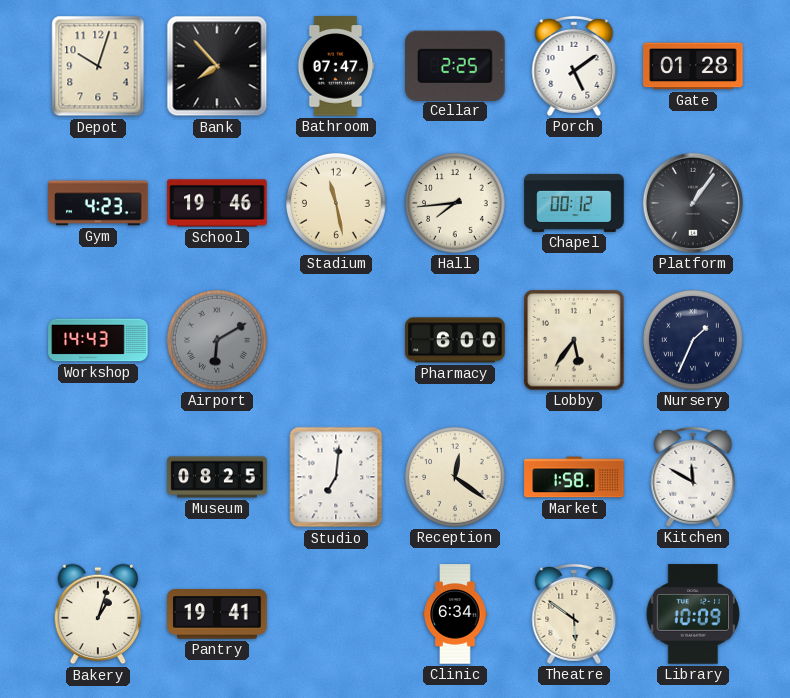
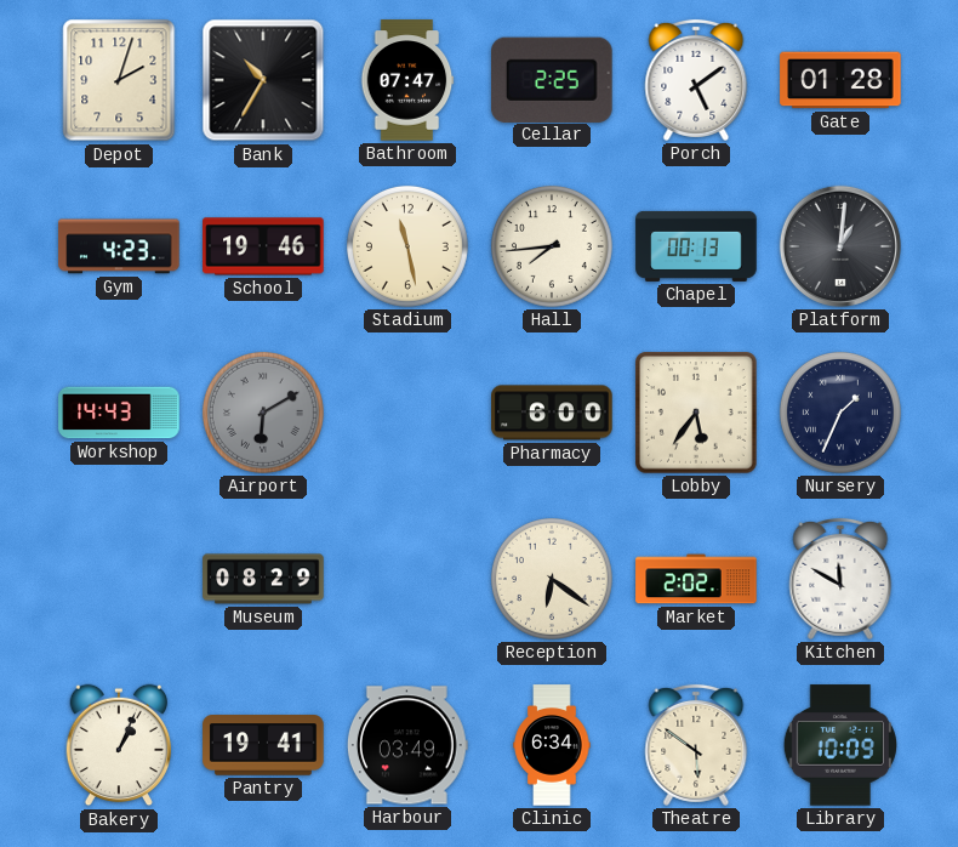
Depot: 10:03 -> 2:03 (119, 80)
Bank: 7:53 -> 10:35 (263, 80)
Chapel: 00:12 -> 00:13 (696, 246)
Platform: 1:06 -> 1:01 (840, 246)
Museum: 08:25 -> 08:29 (263, 579)
Studio: 7:01 -> none (336, 477)
Reception: 12:21 -> 6:21 (552, 579)
Market: 1:58 -> 2:02 (696, 579)
Bakery: 1:03 -> 1:04 (119, 745)
Harbour: none -> 03:49 (407, 745)
